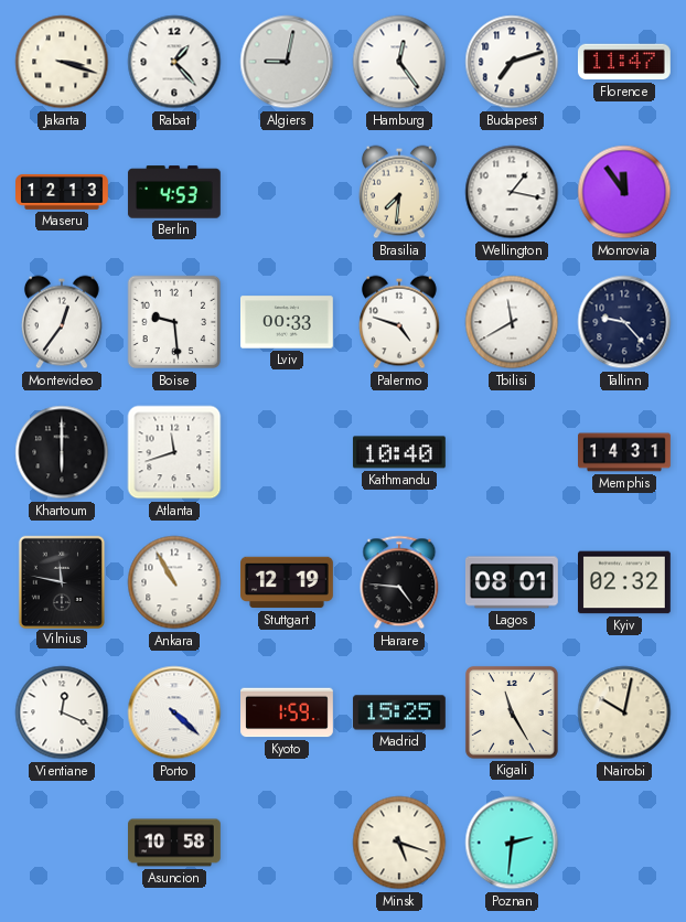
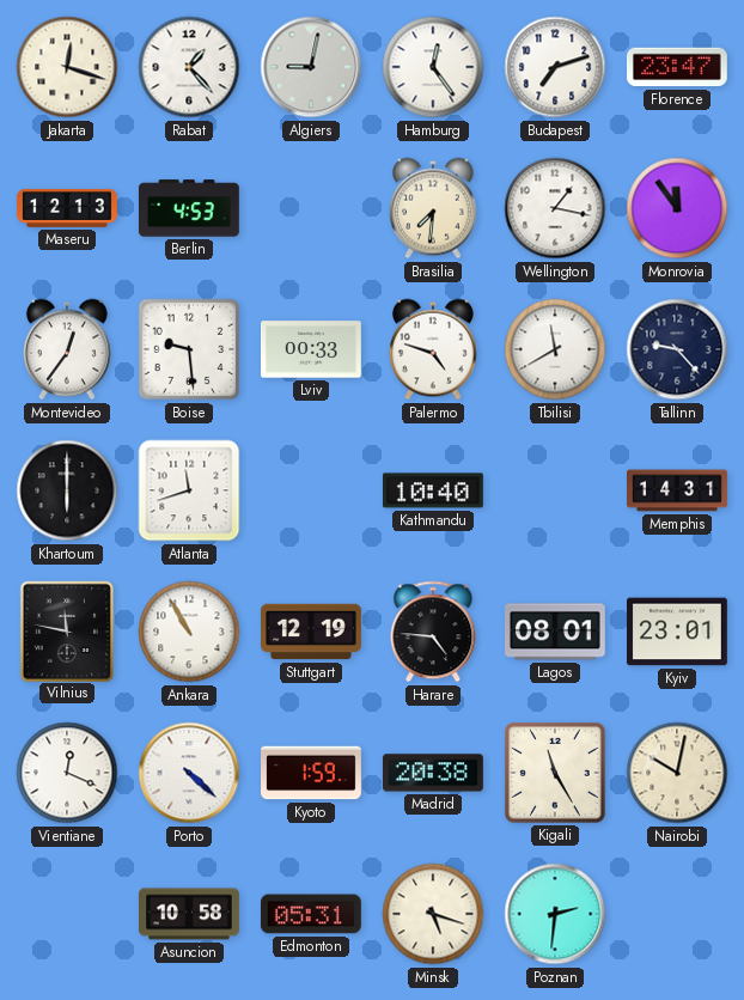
Jakarta: 3:18 -> 12:18 (67, 67)
Florence: 11:47 -> 23:47 (677, 67)
Kyiv: 02:32 -> 23:01 (678, 632)
Madrid: 15:25 -> 20:38 (433, 773)
Edmonton: none -> 05:31 (311, 914)
